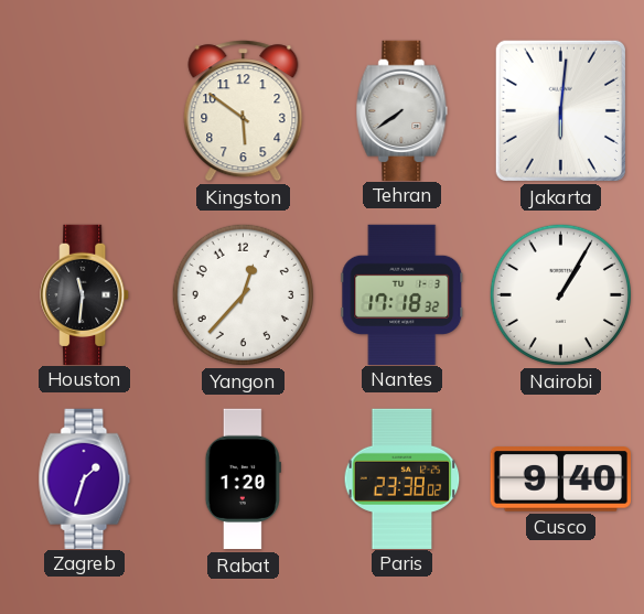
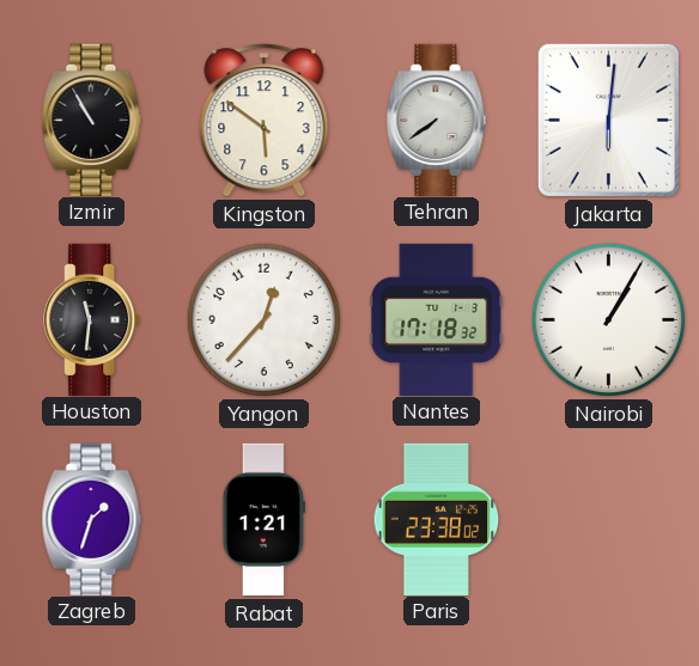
Izmir: none -> 10:55 (92, 120)
Rabat: 1:20 -> 1:21 (263, 520)
Cusco: 9:40 -> none (560, 480)
